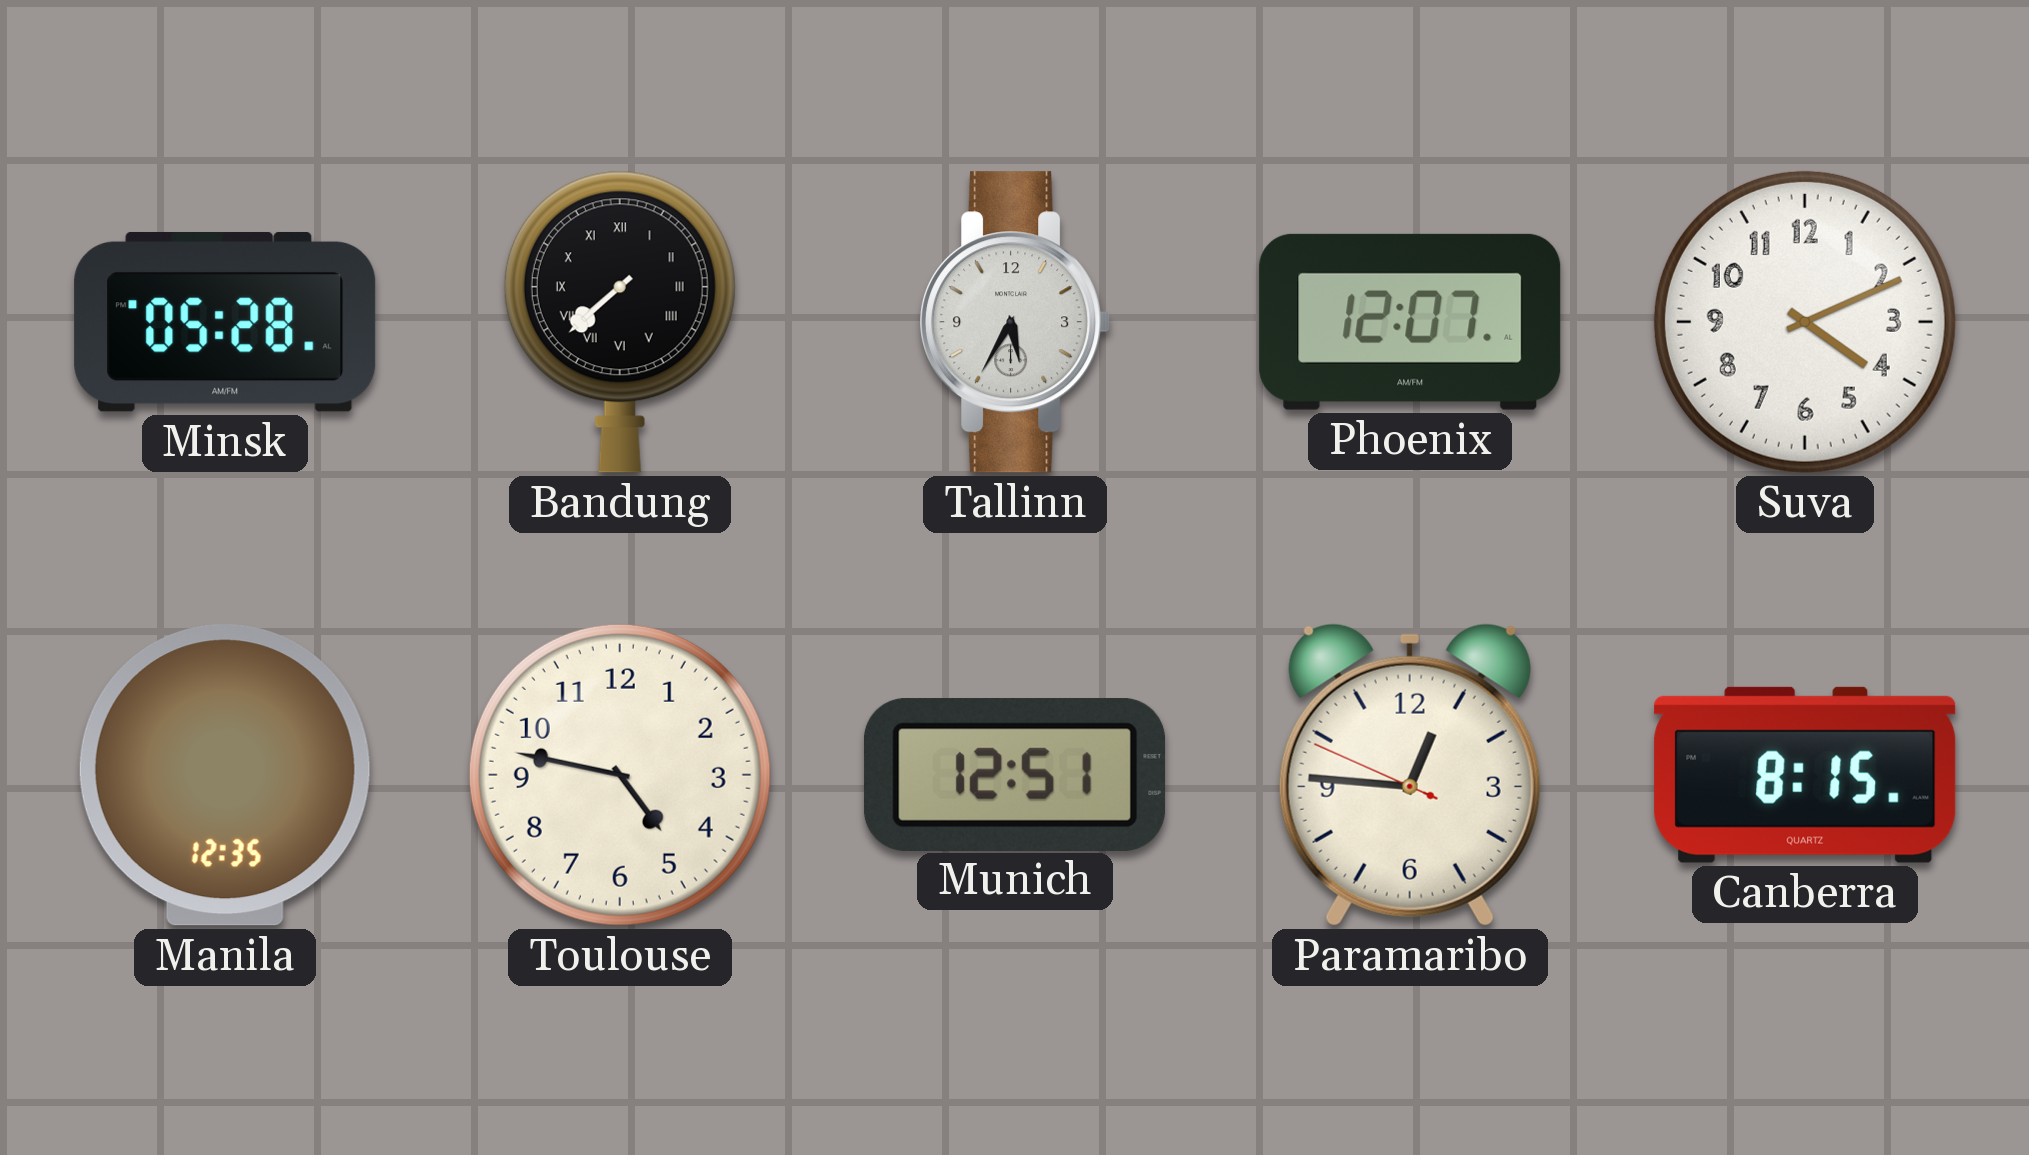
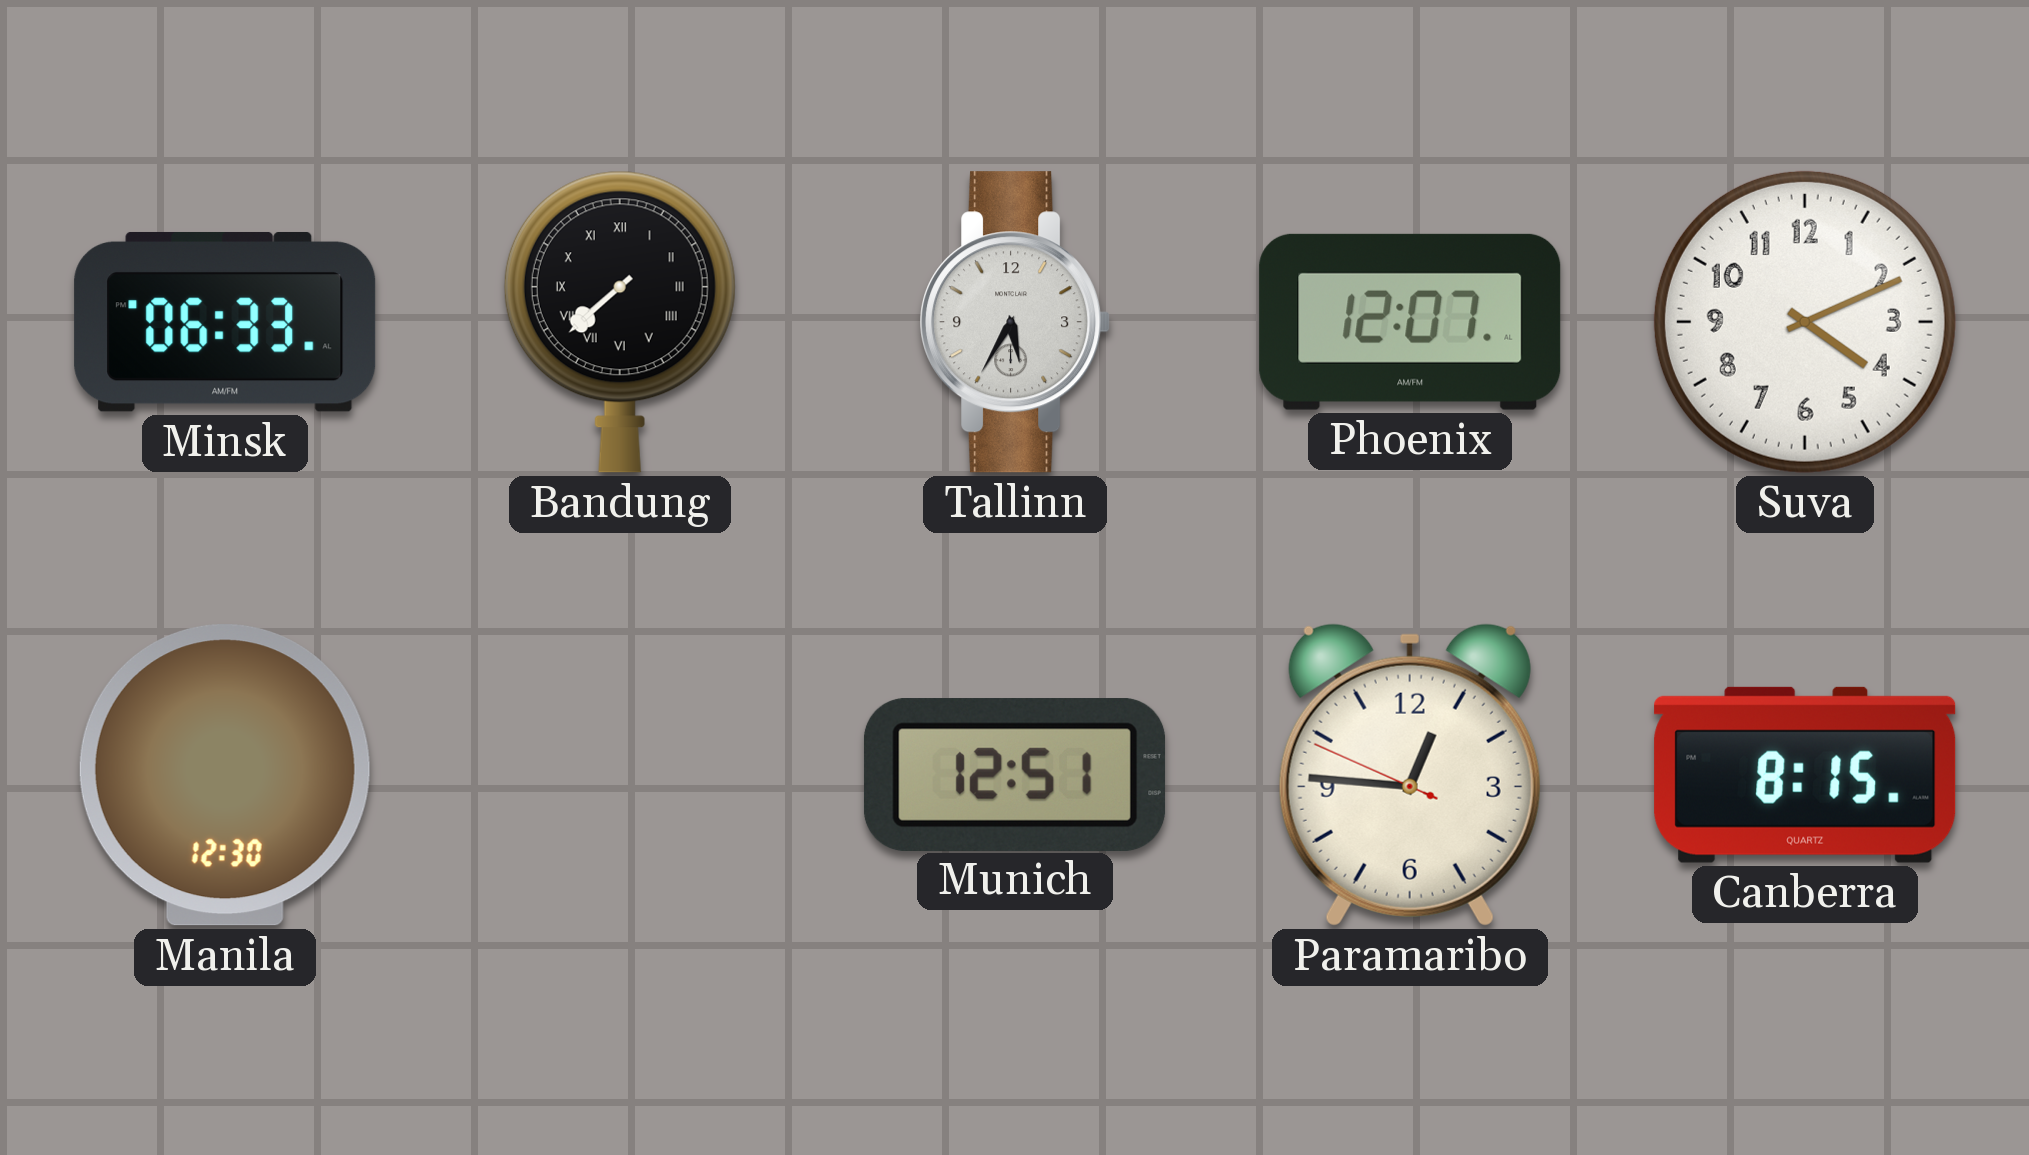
Minsk: 05:28 -> 06:33 (225, 322)
Manila: 12:35 -> 12:30 (225, 775)
Toulouse: 4:47 -> none (620, 775)
